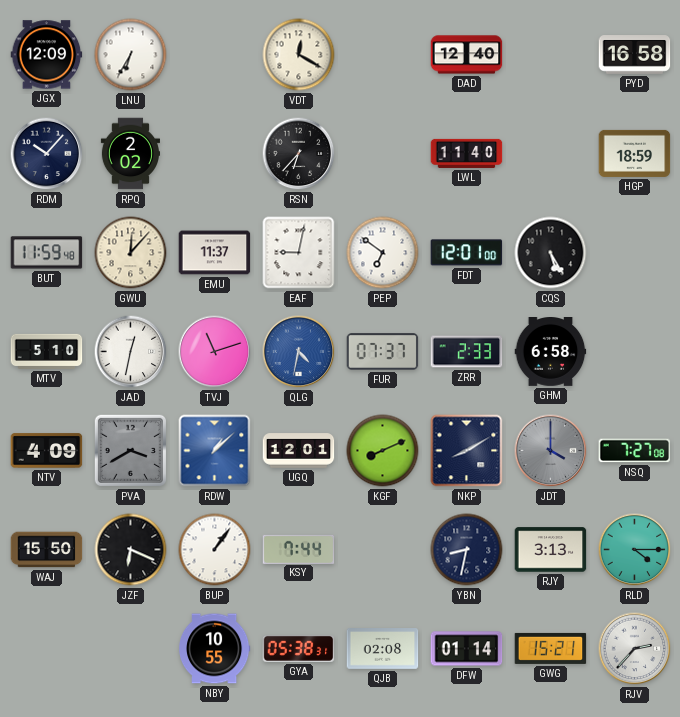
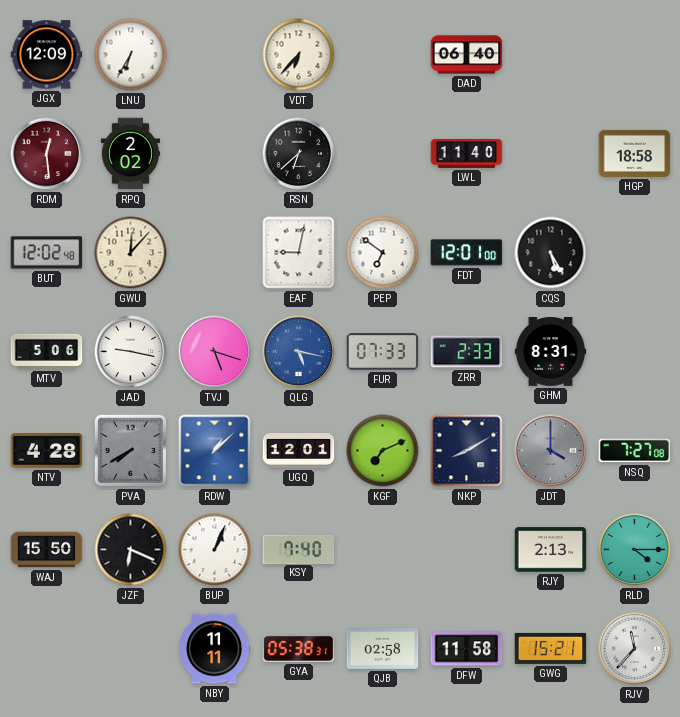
VDT: 12:20 -> 6:37 (299, 55)
DAD: 12:40 -> 06:40 (467, 55)
PYD: 16:58 -> none (635, 55)
RDM: 10:07 -> 12:29 (47, 154)
RDM dial: navy -> burgundy (47, 154)
RSN: 6:37 -> 6:38 (299, 154)
HGP: 18:59 -> 18:58 (635, 153)
BUT: 11:59 -> 12:02 (47, 253)
EMU: 11:37 -> none (215, 253)
MTV: 5:10 -> 5:06 (47, 351)
JAD: 12:32 -> 9:17 (131, 352)
TVJ: 11:12 -> 5:18 (215, 352)
QLG: 4:32 -> 5:17 (299, 352)
FUR: 07:37 -> 07:33 (383, 352)
GHM: 6:58 -> 8:31 (551, 352)
NTV: 4:09 -> 4:28 (47, 451)
PVA: 3:40 -> 7:40 (130, 450)
KGF: 8:11 -> 7:11 (383, 451)
BUP: 1:06 -> 1:04 (215, 550)
KSY: 7:44 -> 7:40 (299, 549)
YBN: 8:32 -> none (467, 550)
RJY: 3:13 -> 2:13 (551, 550)
NBY: 10:55 -> 11:11 (214, 649)
QJB: 02:08 -> 02:58 (383, 649)
DFW: 01:14 -> 11:58 (467, 649)
RJV: 2:37 -> 11:37 (635, 649)
